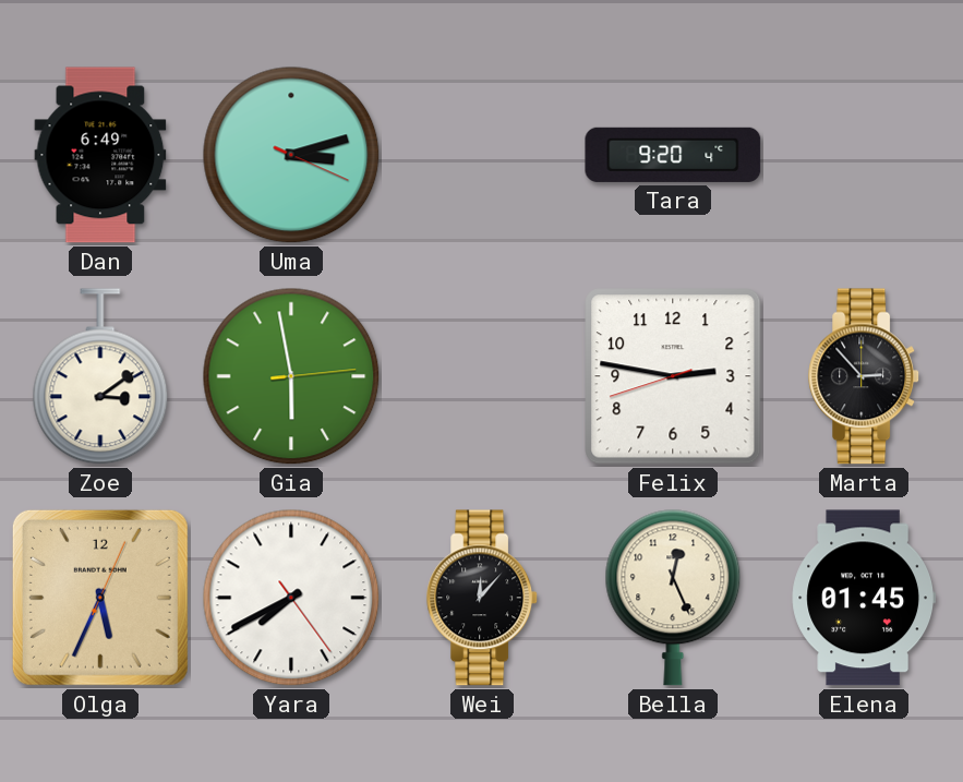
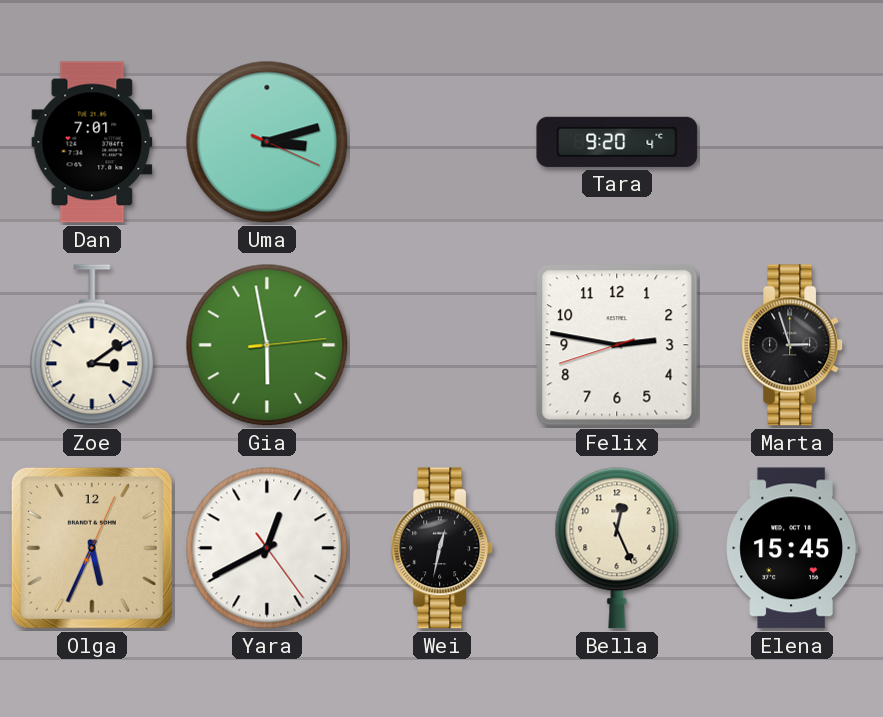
Dan: 6:49 -> 7:01 (92, 142)
Marta: 2:53 -> 2:57 (793, 345)
Yara: 7:40 -> 12:40 (267, 548)
Wei: 12:07 -> 12:32 (443, 548)
Elena: 01:45 -> 15:45 (791, 548)
